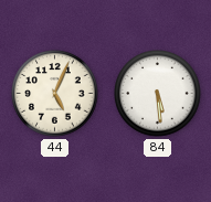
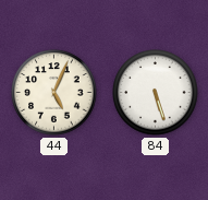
84: 5:29 -> 5:27 (156, 93)
